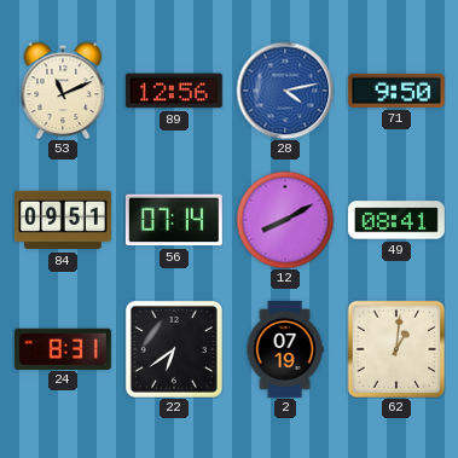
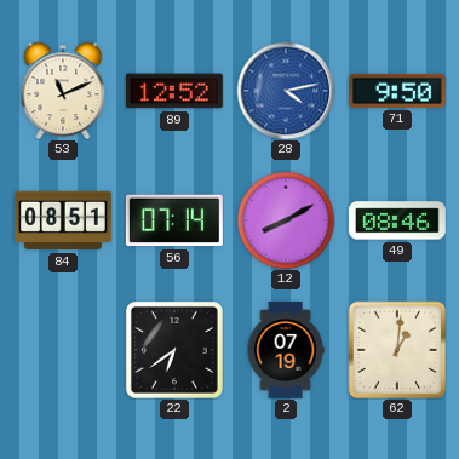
89: 12:56 -> 12:52 (174, 91)
84: 09:51 -> 08:51 (63, 220)
49: 08:41 -> 08:46 (397, 220)
24: 8:31 -> none (63, 348)
